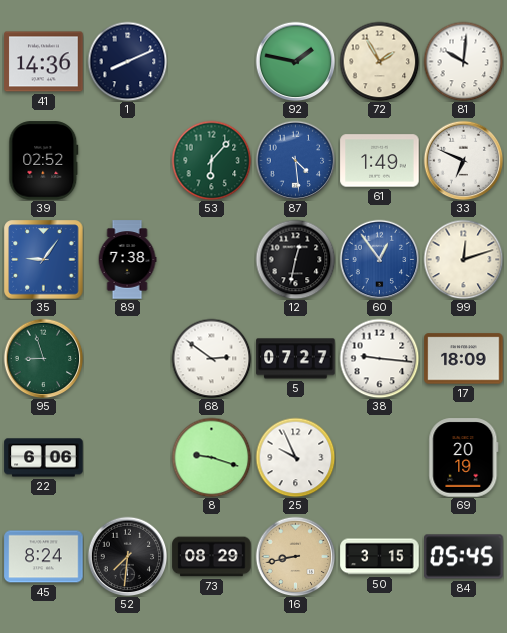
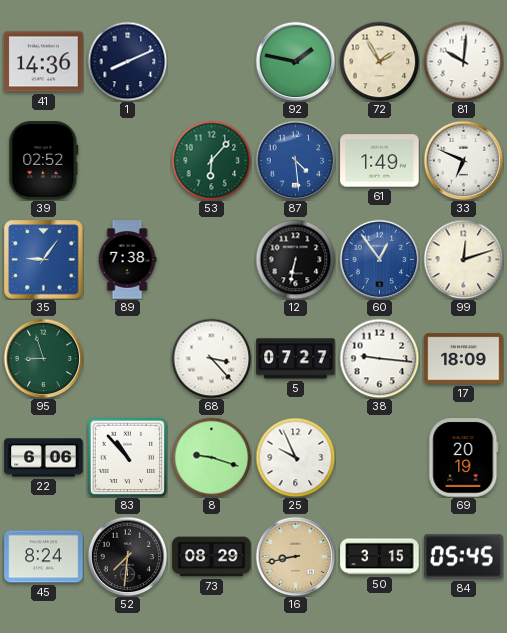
12: 12:32 -> 6:32 (295, 259)
68: 2:51 -> 3:23 (211, 358)
83: none -> 10:53 (127, 457)
